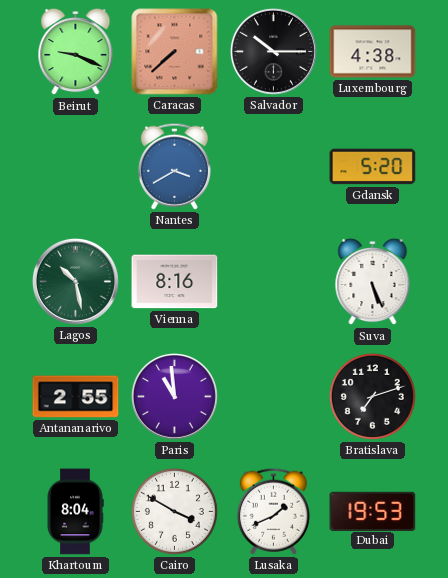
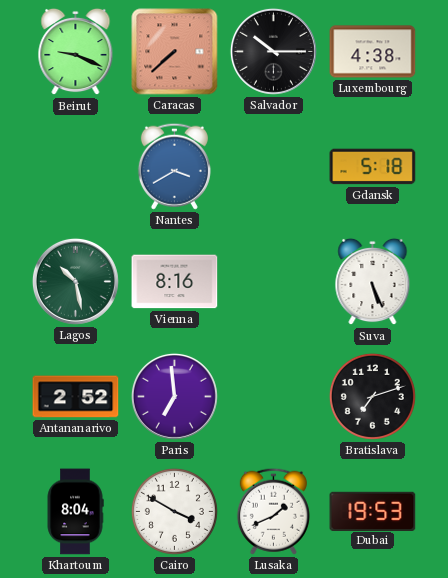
Gdansk: 5:20 -> 5:18 (373, 167)
Antananarivo: 2:55 -> 2:52 (76, 397)
Paris: 10:59 -> 6:59 (174, 396)
